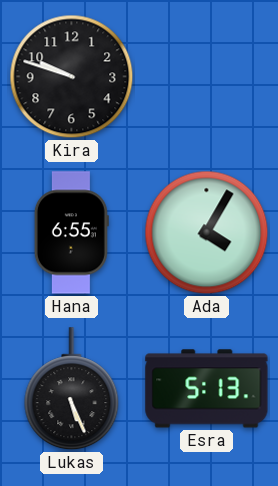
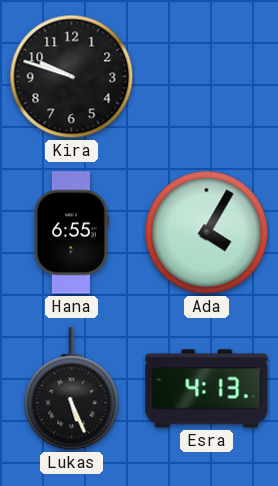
Esra: 5:13 -> 4:13 (207, 389)
